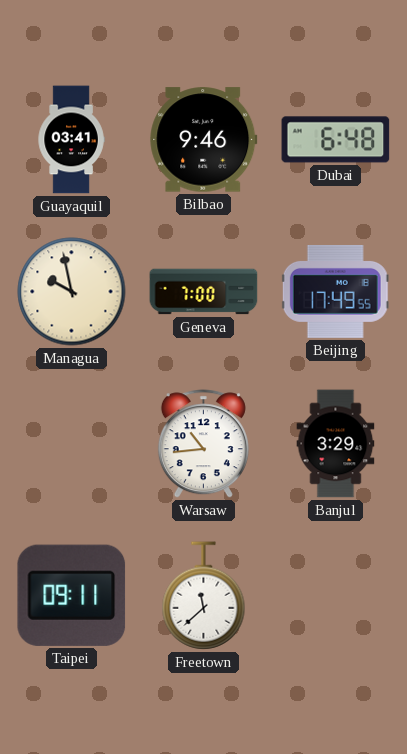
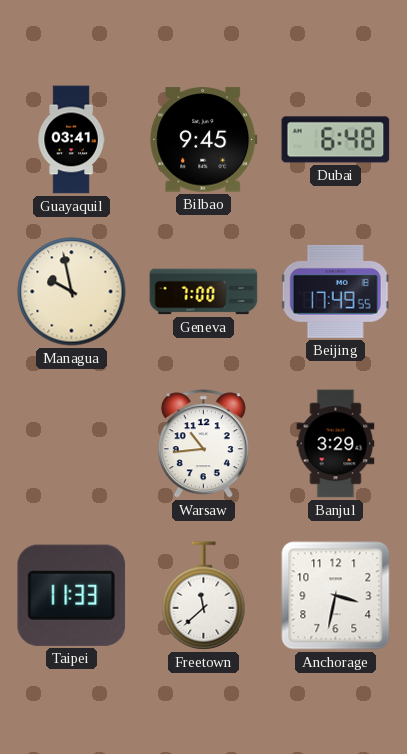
Bilbao: 9:46 -> 9:45 (204, 140)
Taipei: 09:11 -> 11:33 (72, 595)
Anchorage: none -> 3:32 (336, 596)
